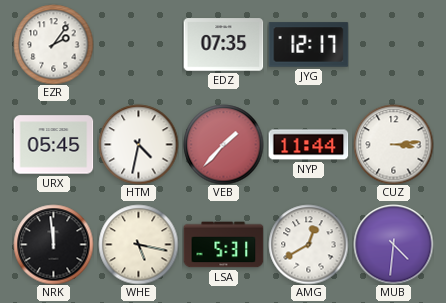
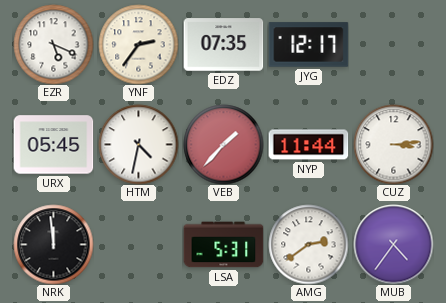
EZR: 2:06 -> 5:19 (53, 44)
YNF: none -> 2:36 (138, 44)
WHE: 5:17 -> none (138, 244)
AMG: 12:40 -> 2:39 (308, 244)
MUB: 4:31 -> 4:36 (393, 244)
